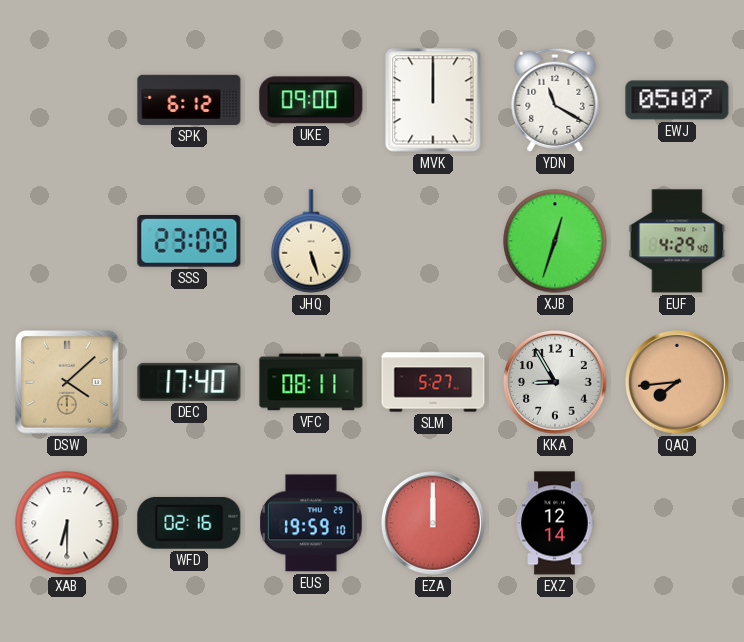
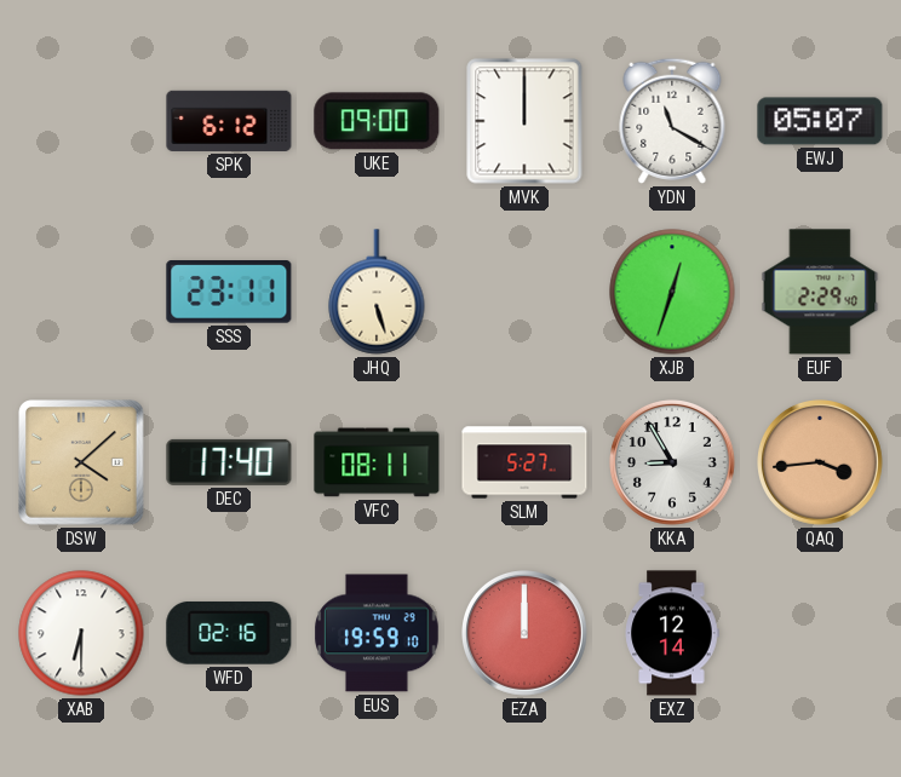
SSS: 23:09 -> 23:11 (229, 293)
EUF: 4:29 -> 2:29 (820, 292)
QAQ: 7:44 -> 3:44 (821, 464)
